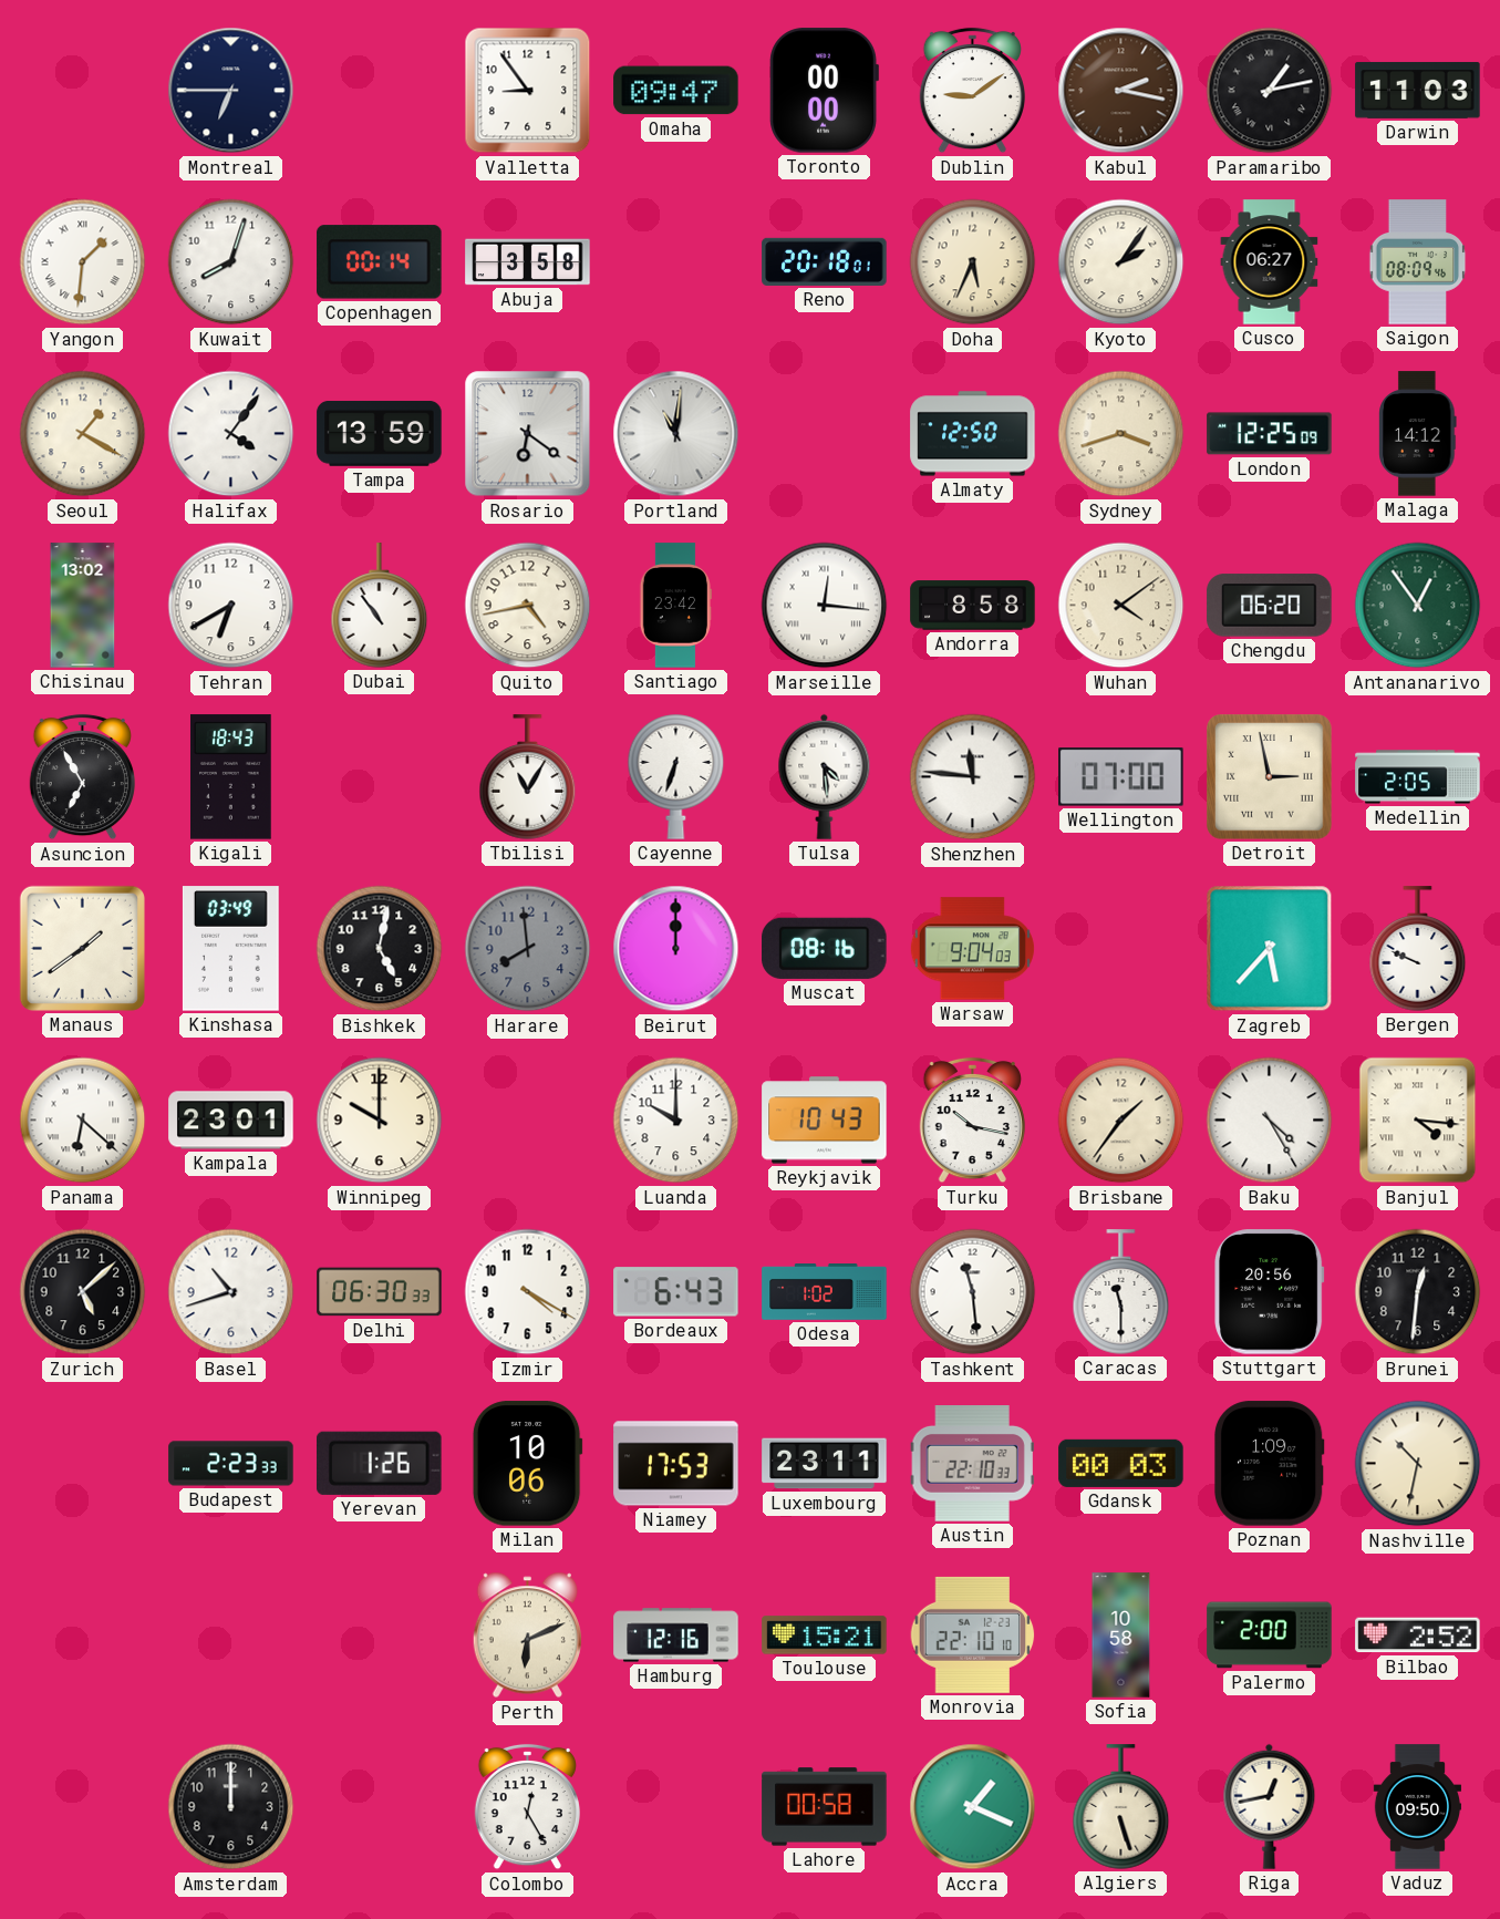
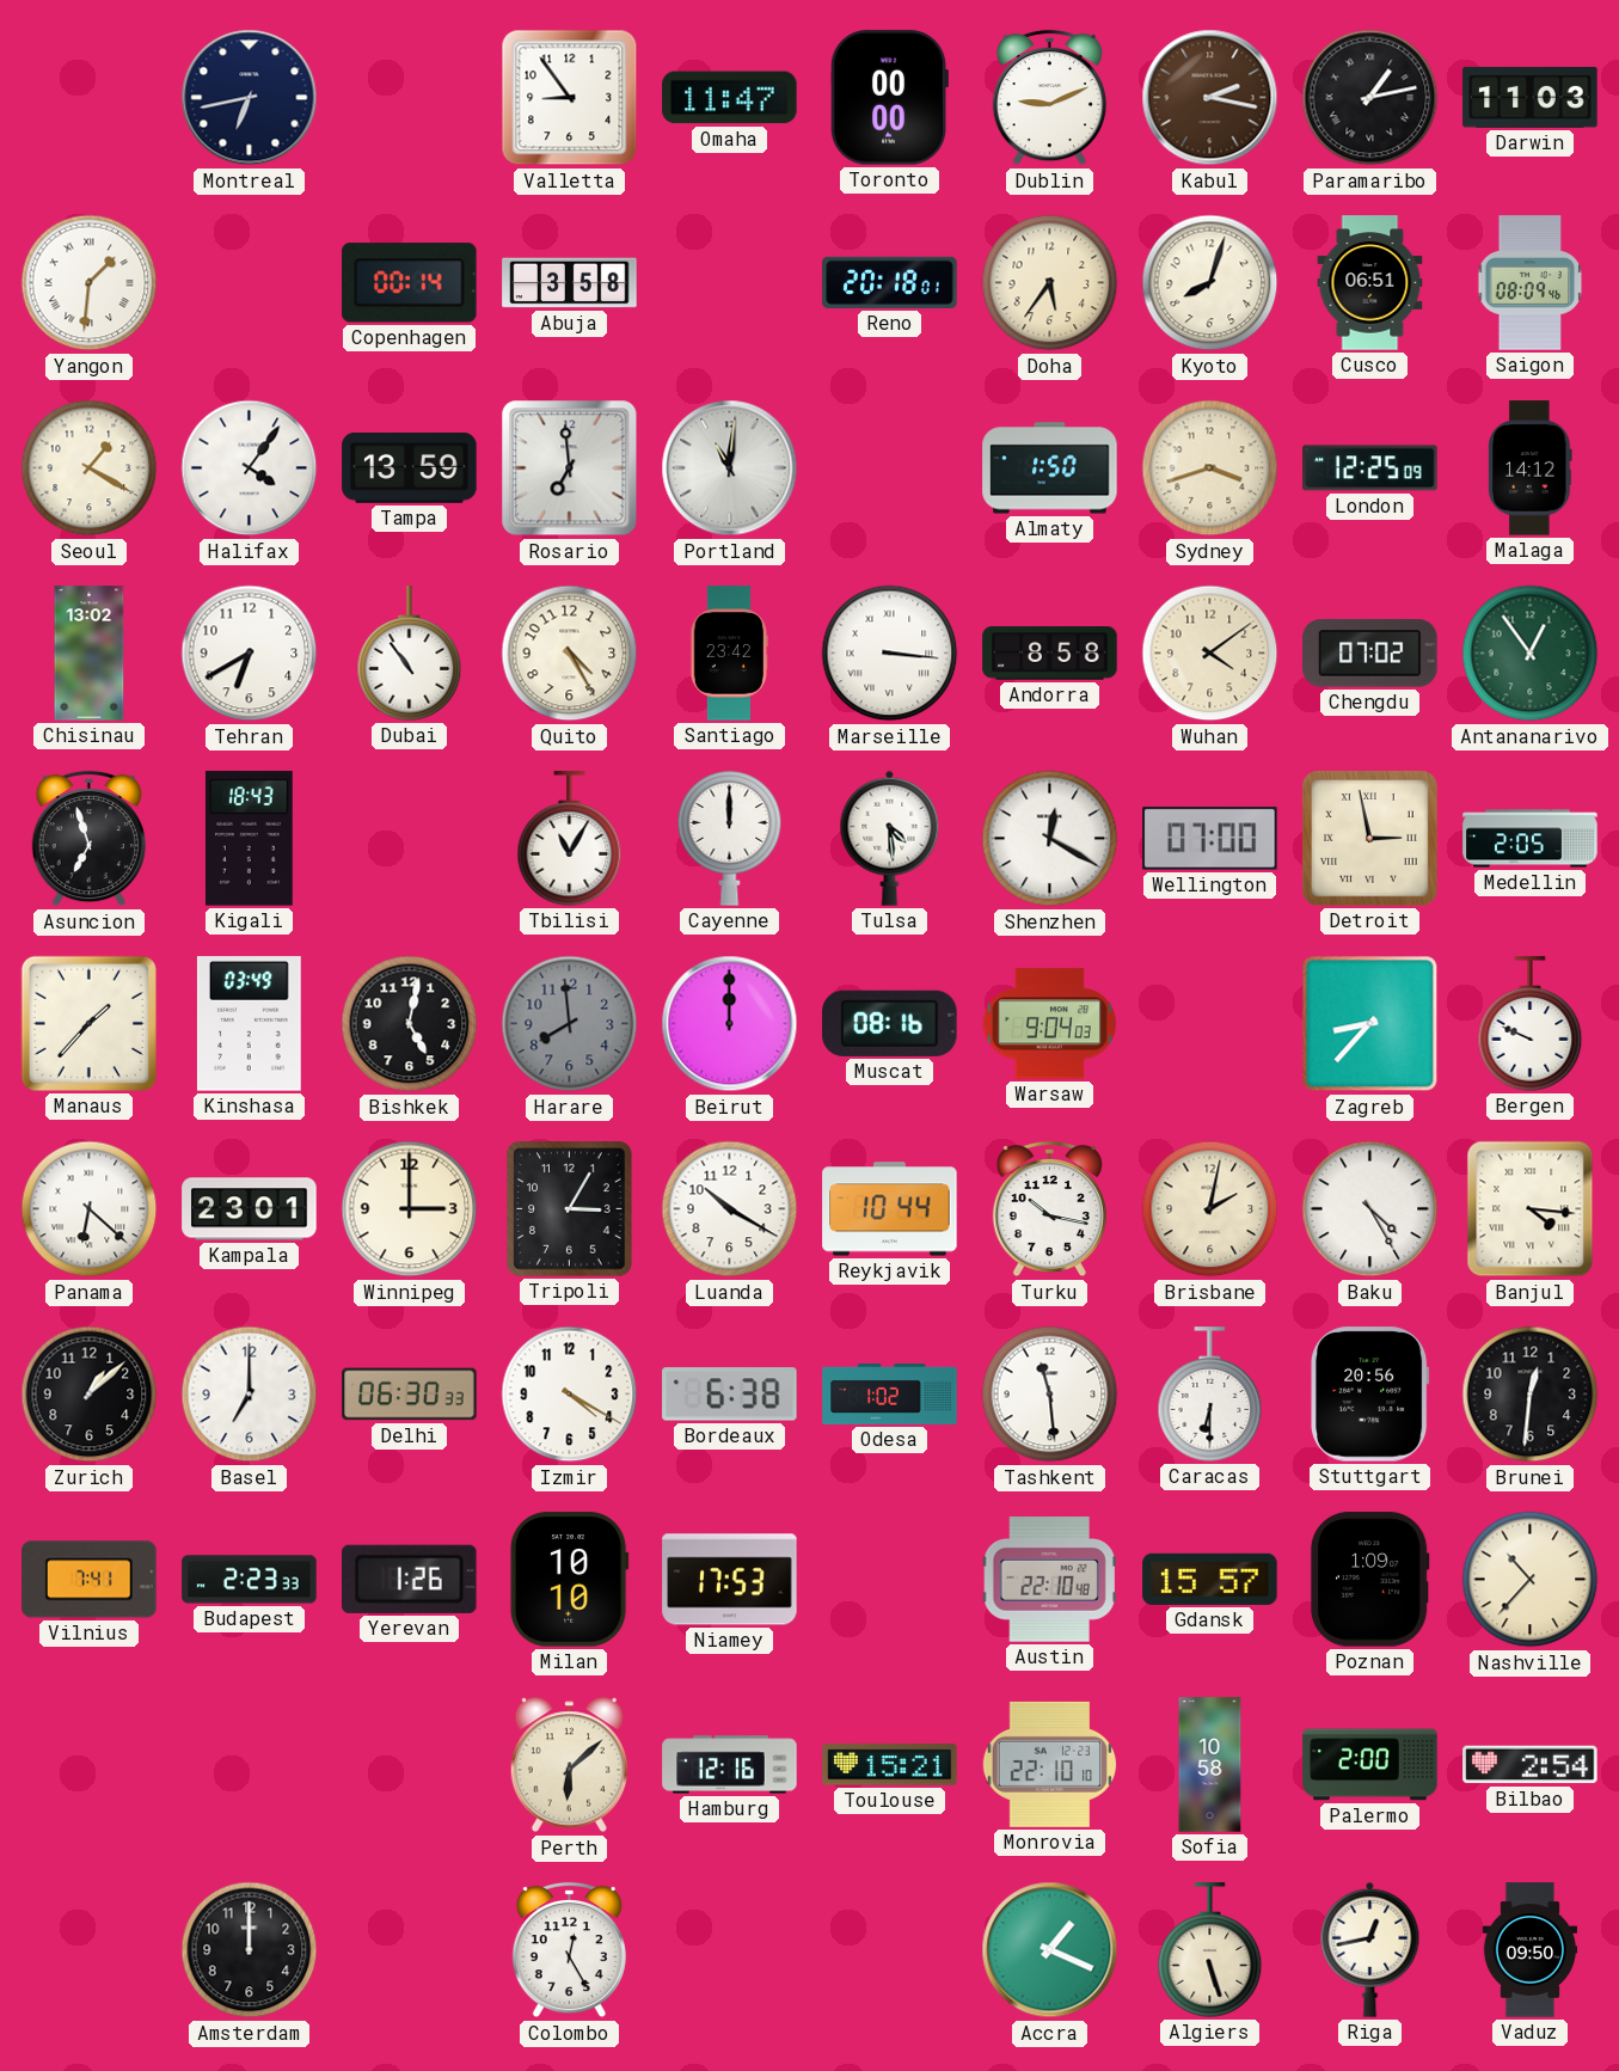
Montreal: 6:45 -> 6:43 (250, 98)
Omaha: 09:47 -> 11:47 (730, 98)
Dublin: 9:09 -> 9:11 (1049, 98)
Kuwait: 8:03 -> none (231, 262)
Doha: 5:34 -> 5:36 (1050, 283)
Kyoto: 2:06 -> 8:03 (1210, 283)
Cusco: 06:27 -> 06:51 (1370, 283)
Rosario: 6:21 -> 6:59 (570, 468)
Almaty: 12:50 -> 1:50 (1050, 468)
Quito: 4:43 -> 4:25 (570, 654)
Marseille: 12:16 -> 3:16 (890, 654)
Chengdu: 06:20 -> 07:02 (1370, 654)
Asuncion: 6:55 -> 6:57 (88, 839)
Cayenne: 6:33 -> 12:00 (730, 839)
Shenzhen: 11:46 -> 12:20 (1050, 839)
Manaus: 1:39 -> 1:37 (88, 1023)
Zagreb: 5:37 -> 8:37 (1370, 1024)
Winnipeg: 10:00 -> 3:00 (410, 1209)
Tripoli: none -> 3:05 (570, 1209)
Luanda: 10:00 -> 10:20 (730, 1209)
Reykjavik: 10:43 -> 10:44 (890, 1209)
Brisbane: 1:36 -> 2:02 (1210, 1209)
Zurich: 5:08 -> 1:08 (90, 1395)
Basel: 10:42 -> 7:00 (250, 1395)
Bordeaux: 6:43 -> 6:38 (730, 1395)
Caracas: 11:30 -> 6:30 (1210, 1395)
Vilnius: none -> 7:41 (90, 1580)
Milan: 10:06 -> 10:10 (569, 1580)
Luxembourg: 23:11 -> none (825, 1464)
Austin: 22:10:33 -> 22:10:48 (1049, 1580)
Gdansk: 00:03 -> 15:57 (1210, 1579)
Nashville: 10:32 -> 10:37 (1531, 1580)
Perth: 6:11 -> 6:08 (569, 1765)
Bilbao: 2:52 -> 2:54 (1531, 1765)
Lahore: 00:58 -> none (825, 1807)
